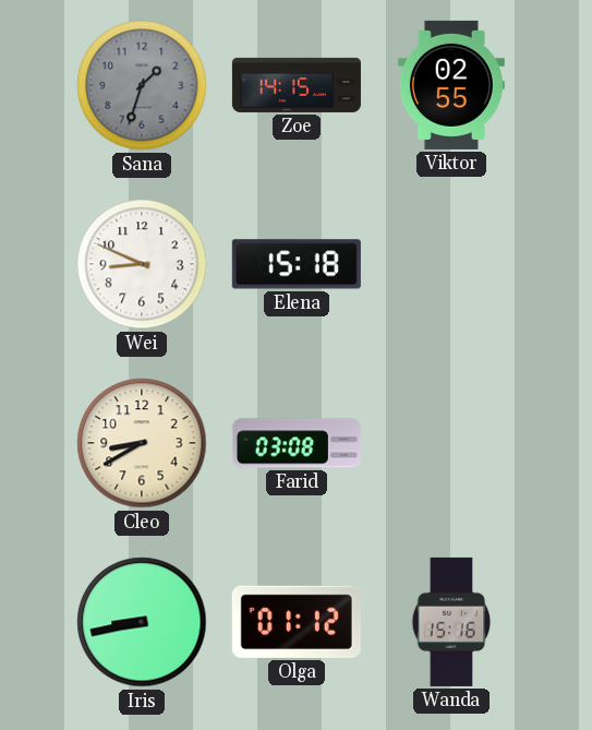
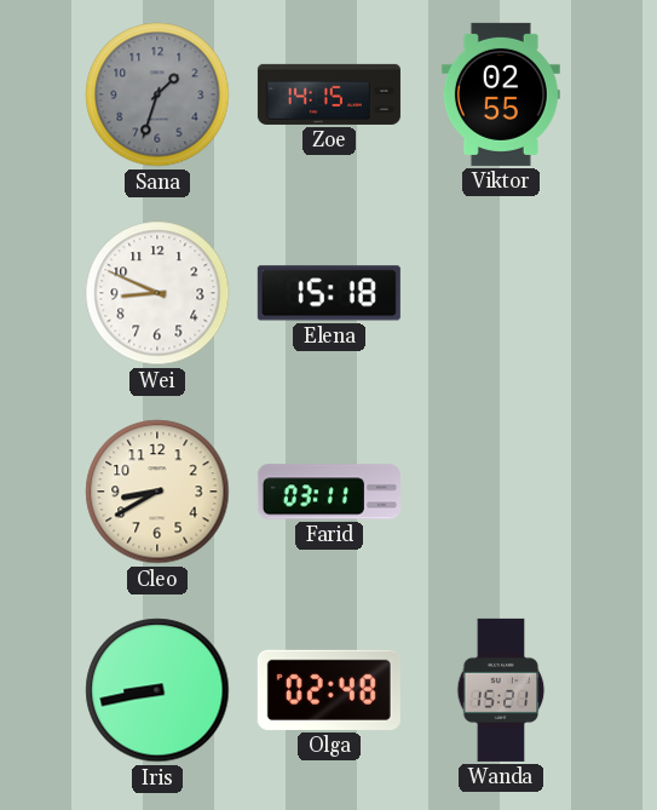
Farid: 03:08 -> 03:11 (329, 492)
Olga: 01:12 -> 02:48 (329, 690)
Wanda: 15:16 -> 15:21 (501, 690)
